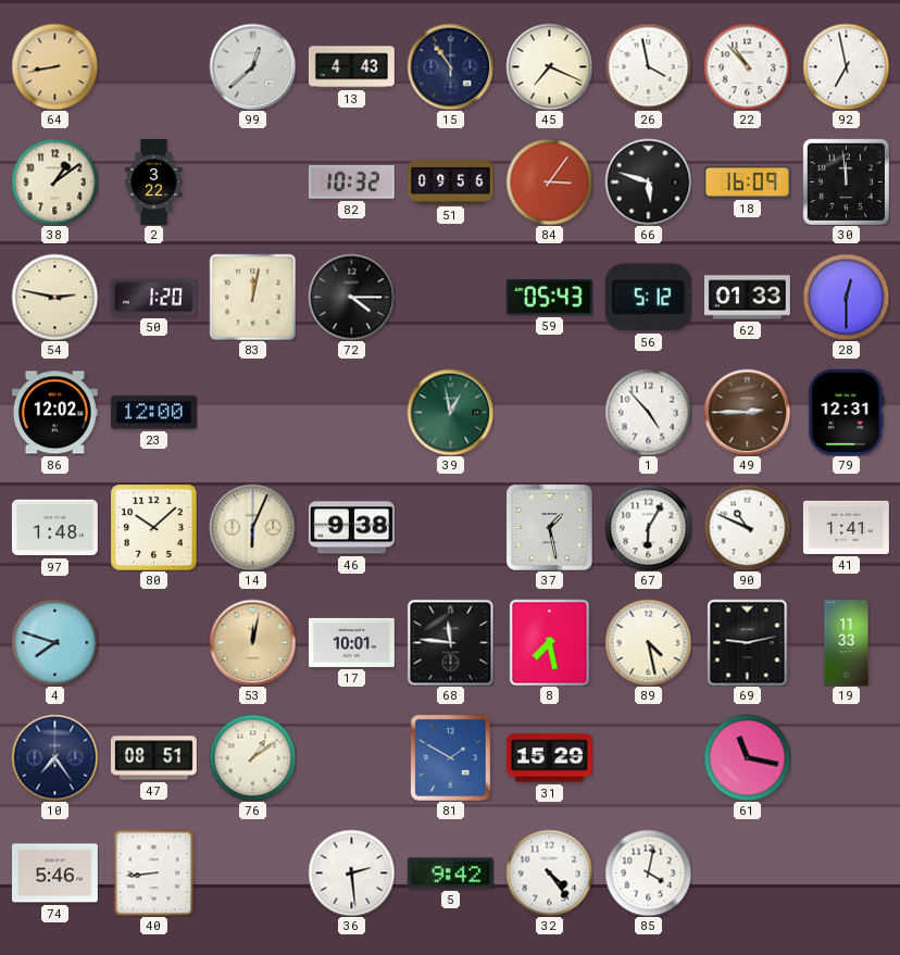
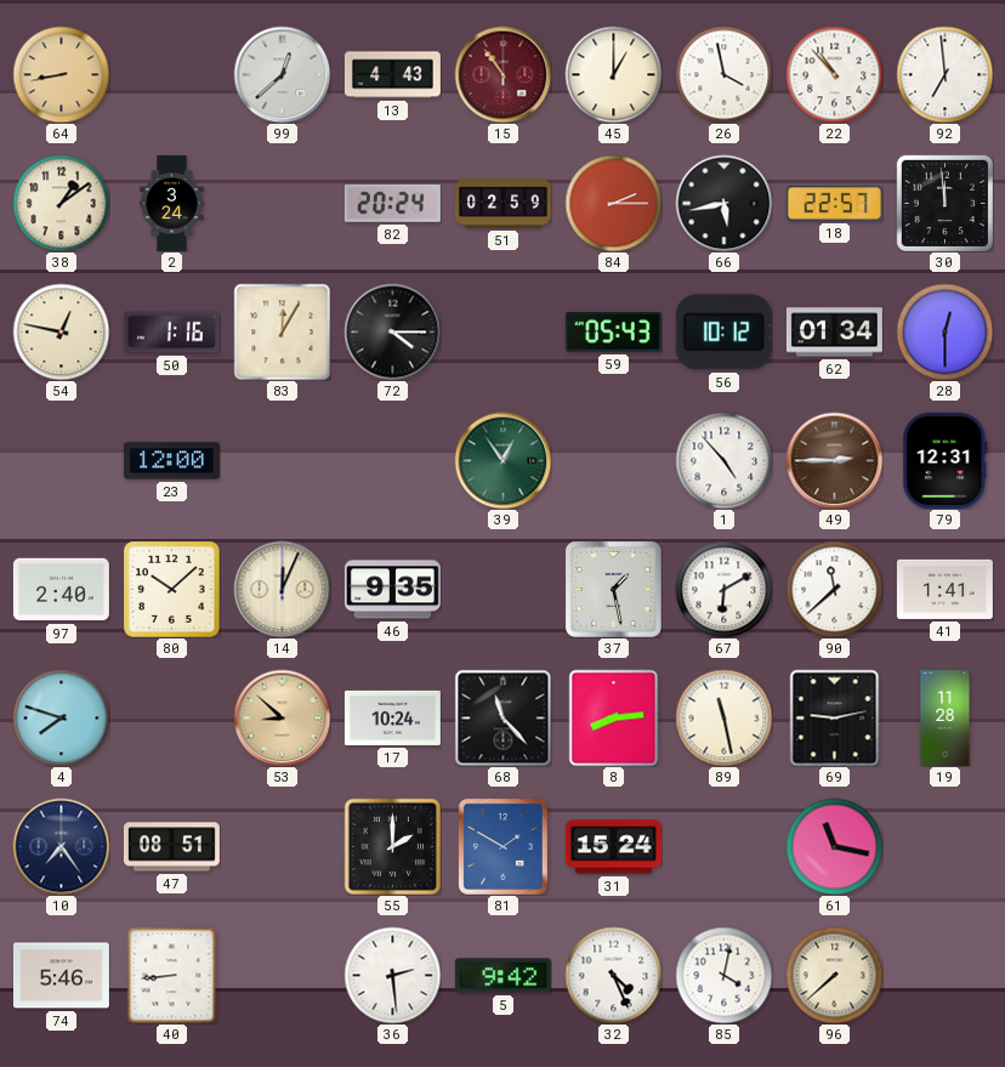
15 dial: navy -> burgundy (502, 74)
45: 7:19 -> 1:00 (613, 74)
92: 6:58 -> 6:59 (944, 74)
2: 3:22 -> 3:24 (172, 203)
82: 10:32 -> 20:24 (392, 203)
51: 09:56 -> 02:59 (502, 204)
84: 3:06 -> 2:15 (613, 203)
66: 5:48 -> 5:43 (723, 203)
18: 16:09 -> 22:57 (834, 204)
54: 2:47 -> 12:47 (61, 331)
50: 1:20 -> 1:16 (171, 333)
83: 12:02 -> 12:05 (282, 331)
56: 5:12 -> 10:12 (723, 333)
62: 01:33 -> 01:34 (834, 333)
86: 12:02 -> none (54, 413)
39: 12:58 -> 12:54 (502, 460)
97: 1:48 -> 2:40 (61, 590)
14: 6:04 -> 12:04 (282, 589)
46: 9:38 -> 9:35 (392, 590)
67: 6:05 -> 6:10 (723, 589)
90: 10:49 -> 11:38 (834, 589)
53: 12:02 -> 8:52 (282, 717)
17: 10:01 -> 10:24 (392, 717)
68: 11:46 -> 11:23 (502, 717)
8: 7:28 -> 8:14 (614, 717)
89: 4:28 -> 11:28 (723, 717)
19: 11:33 -> 11:28 (946, 717)
76: 1:09 -> none (252, 757)
55: none -> 2:00 (392, 846)
31: 15:29 -> 15:24 (613, 847)
32: 4:24 -> 4:26 (613, 975)
96: none -> 7:38 (834, 975)
